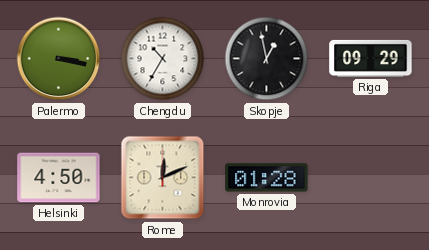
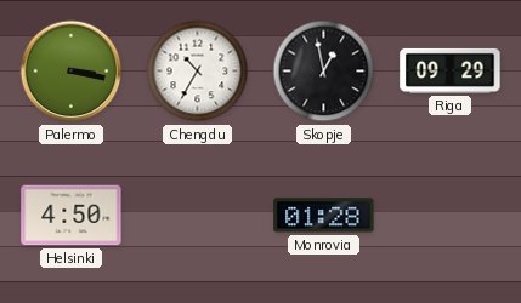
Rome: 12:11 -> none (163, 178)
